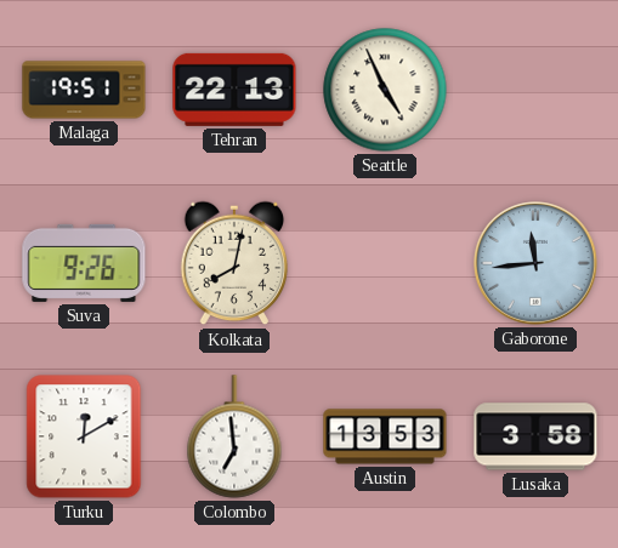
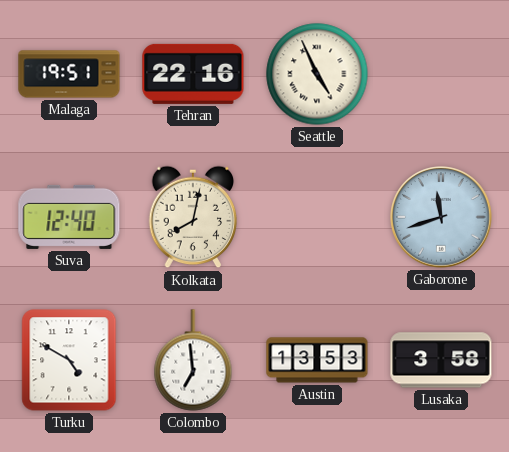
Tehran: 22:13 -> 22:16 (193, 74)
Suva: 9:26 -> 12:40 (69, 217)
Gaborone: 11:44 -> 11:42 (442, 218)
Turku: 12:10 -> 4:50 (69, 360)
